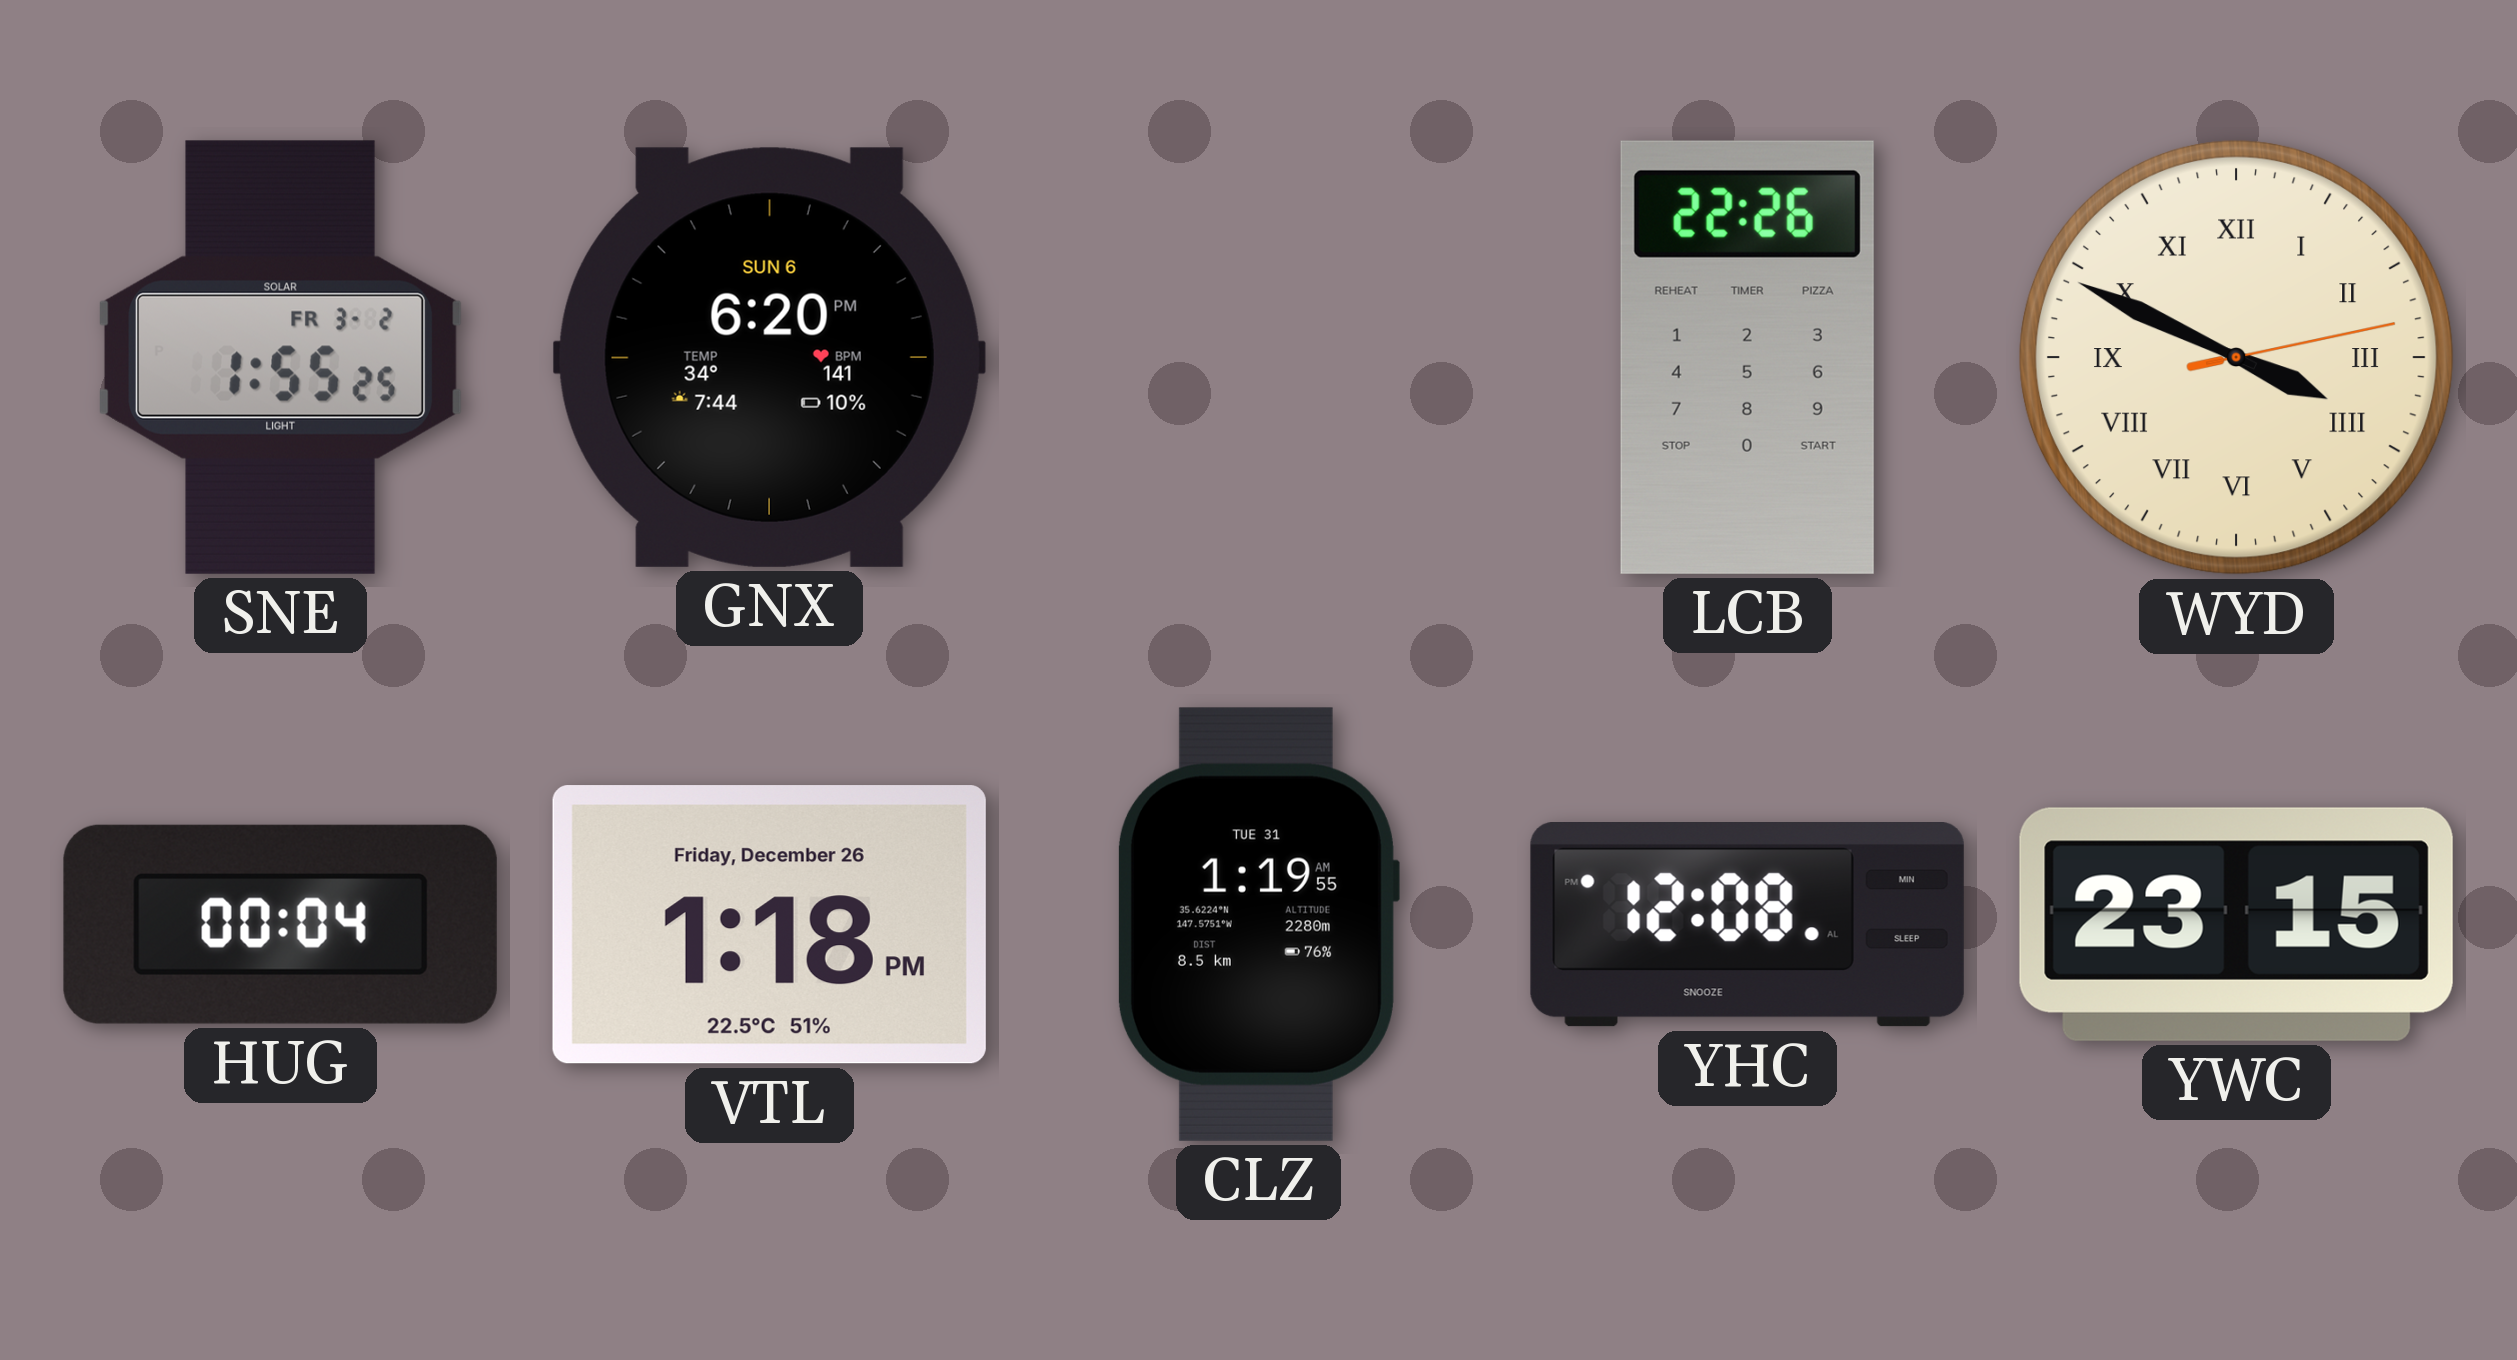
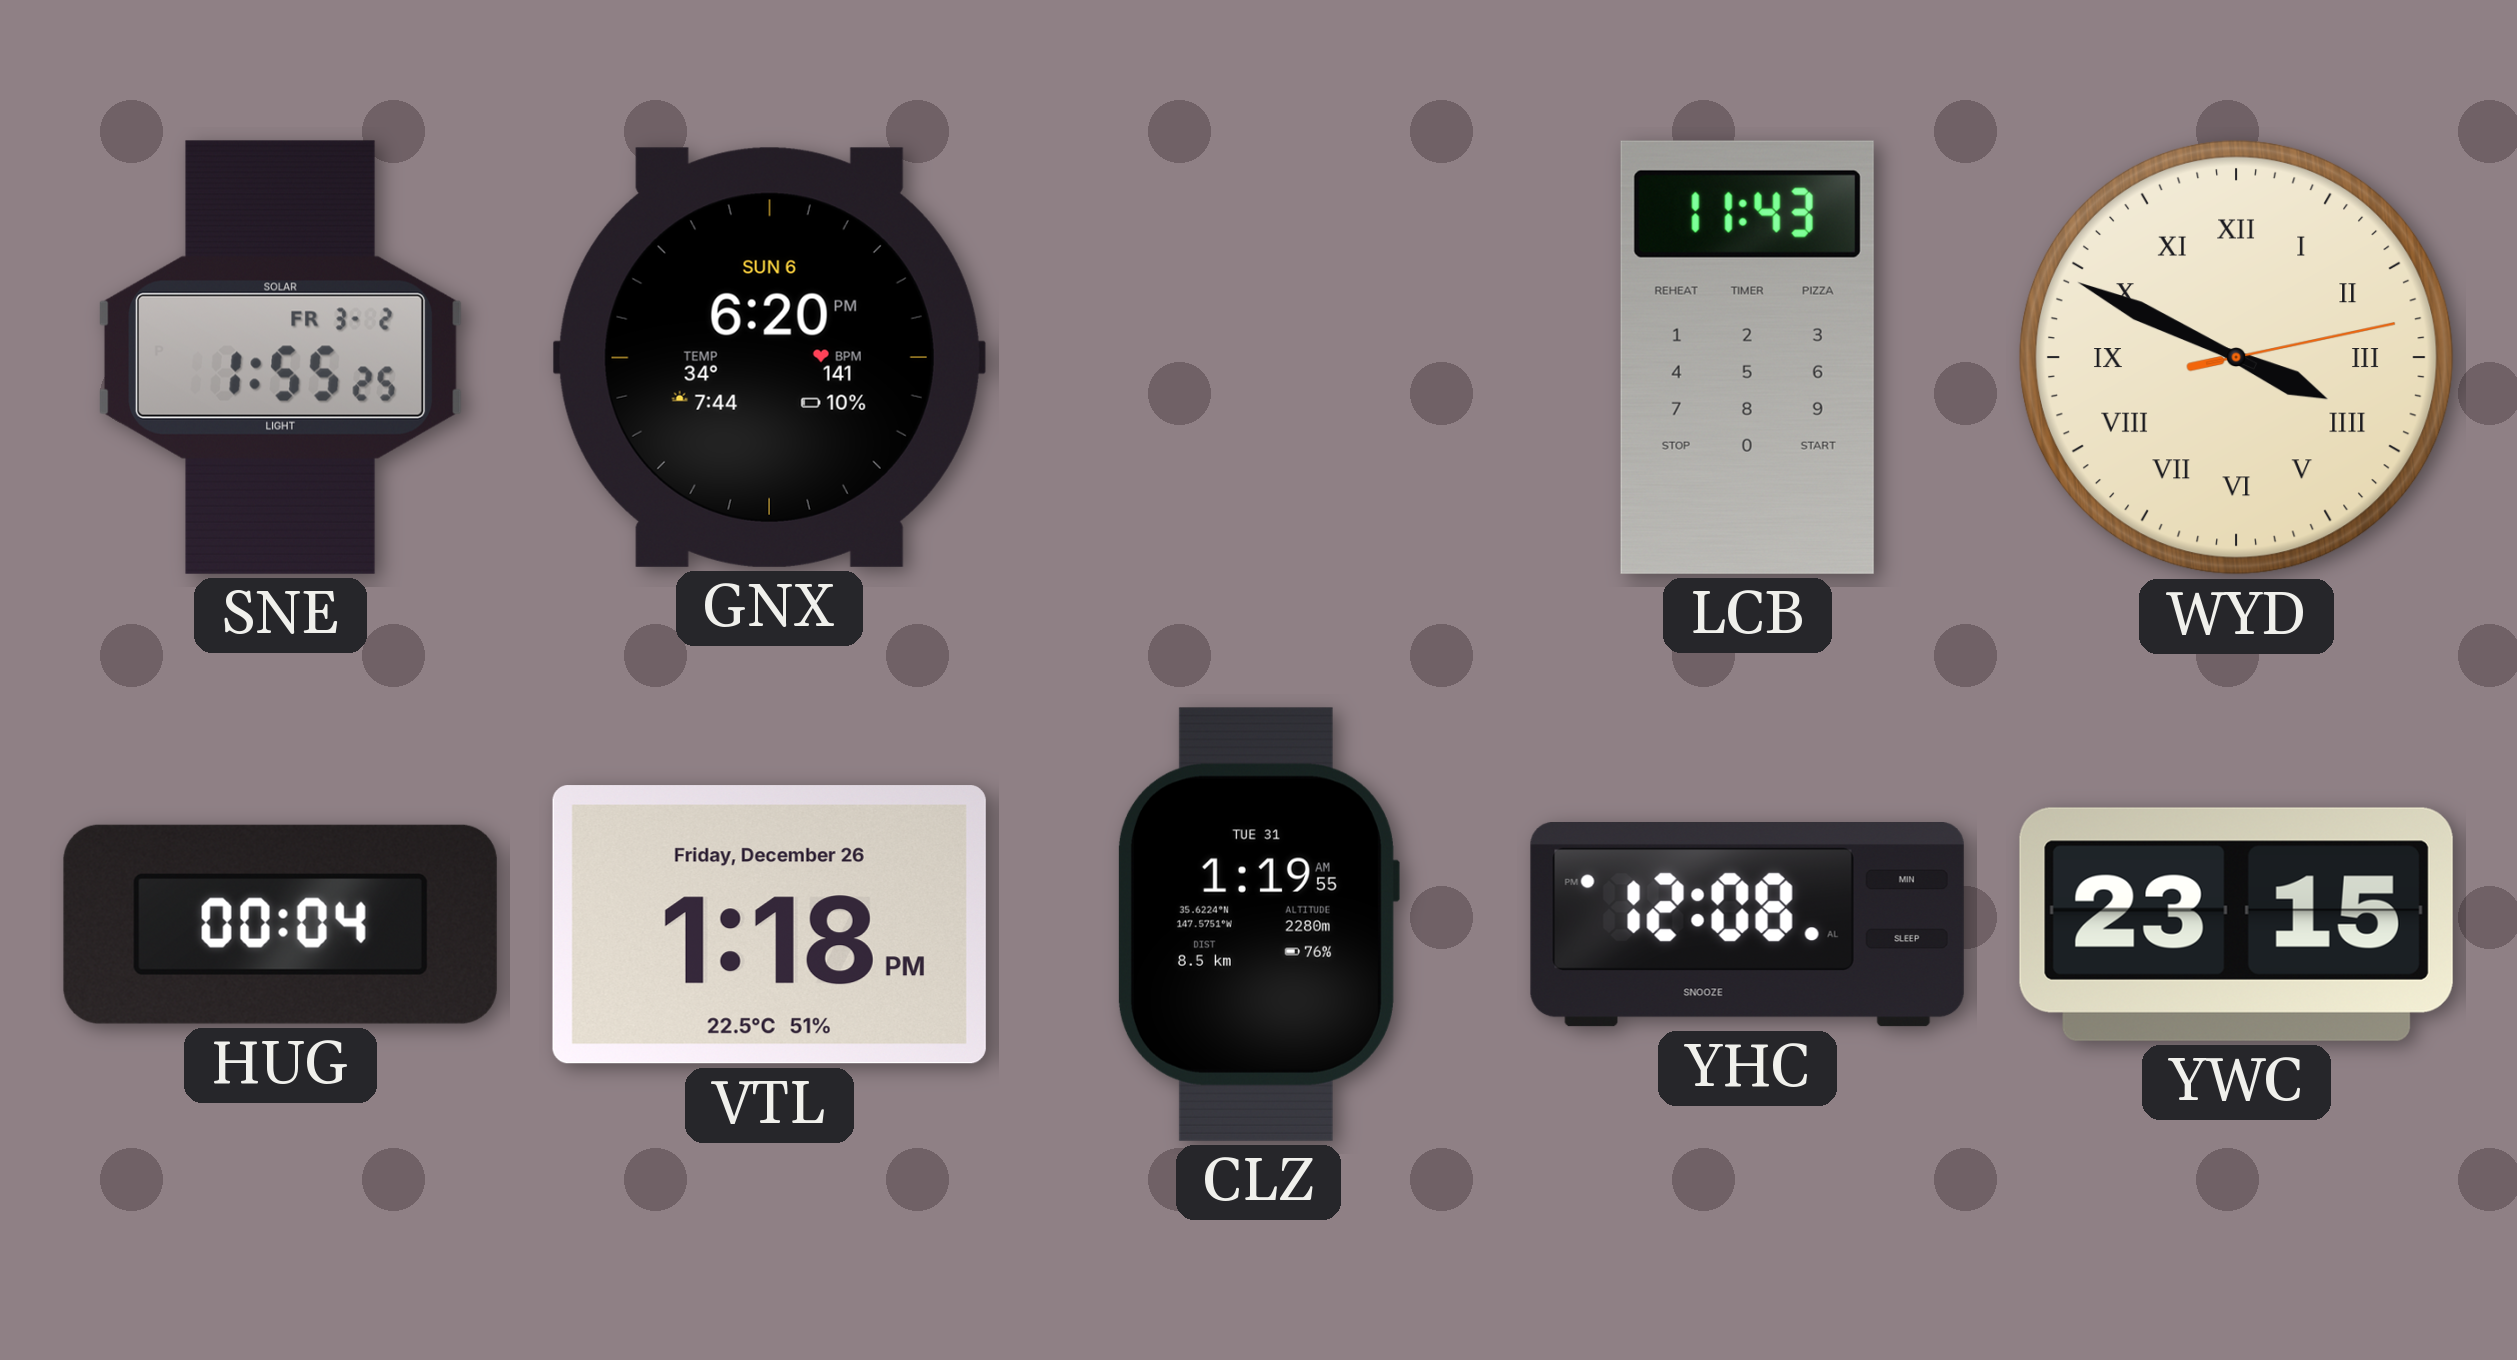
LCB: 22:26 -> 11:43 (1747, 357)
